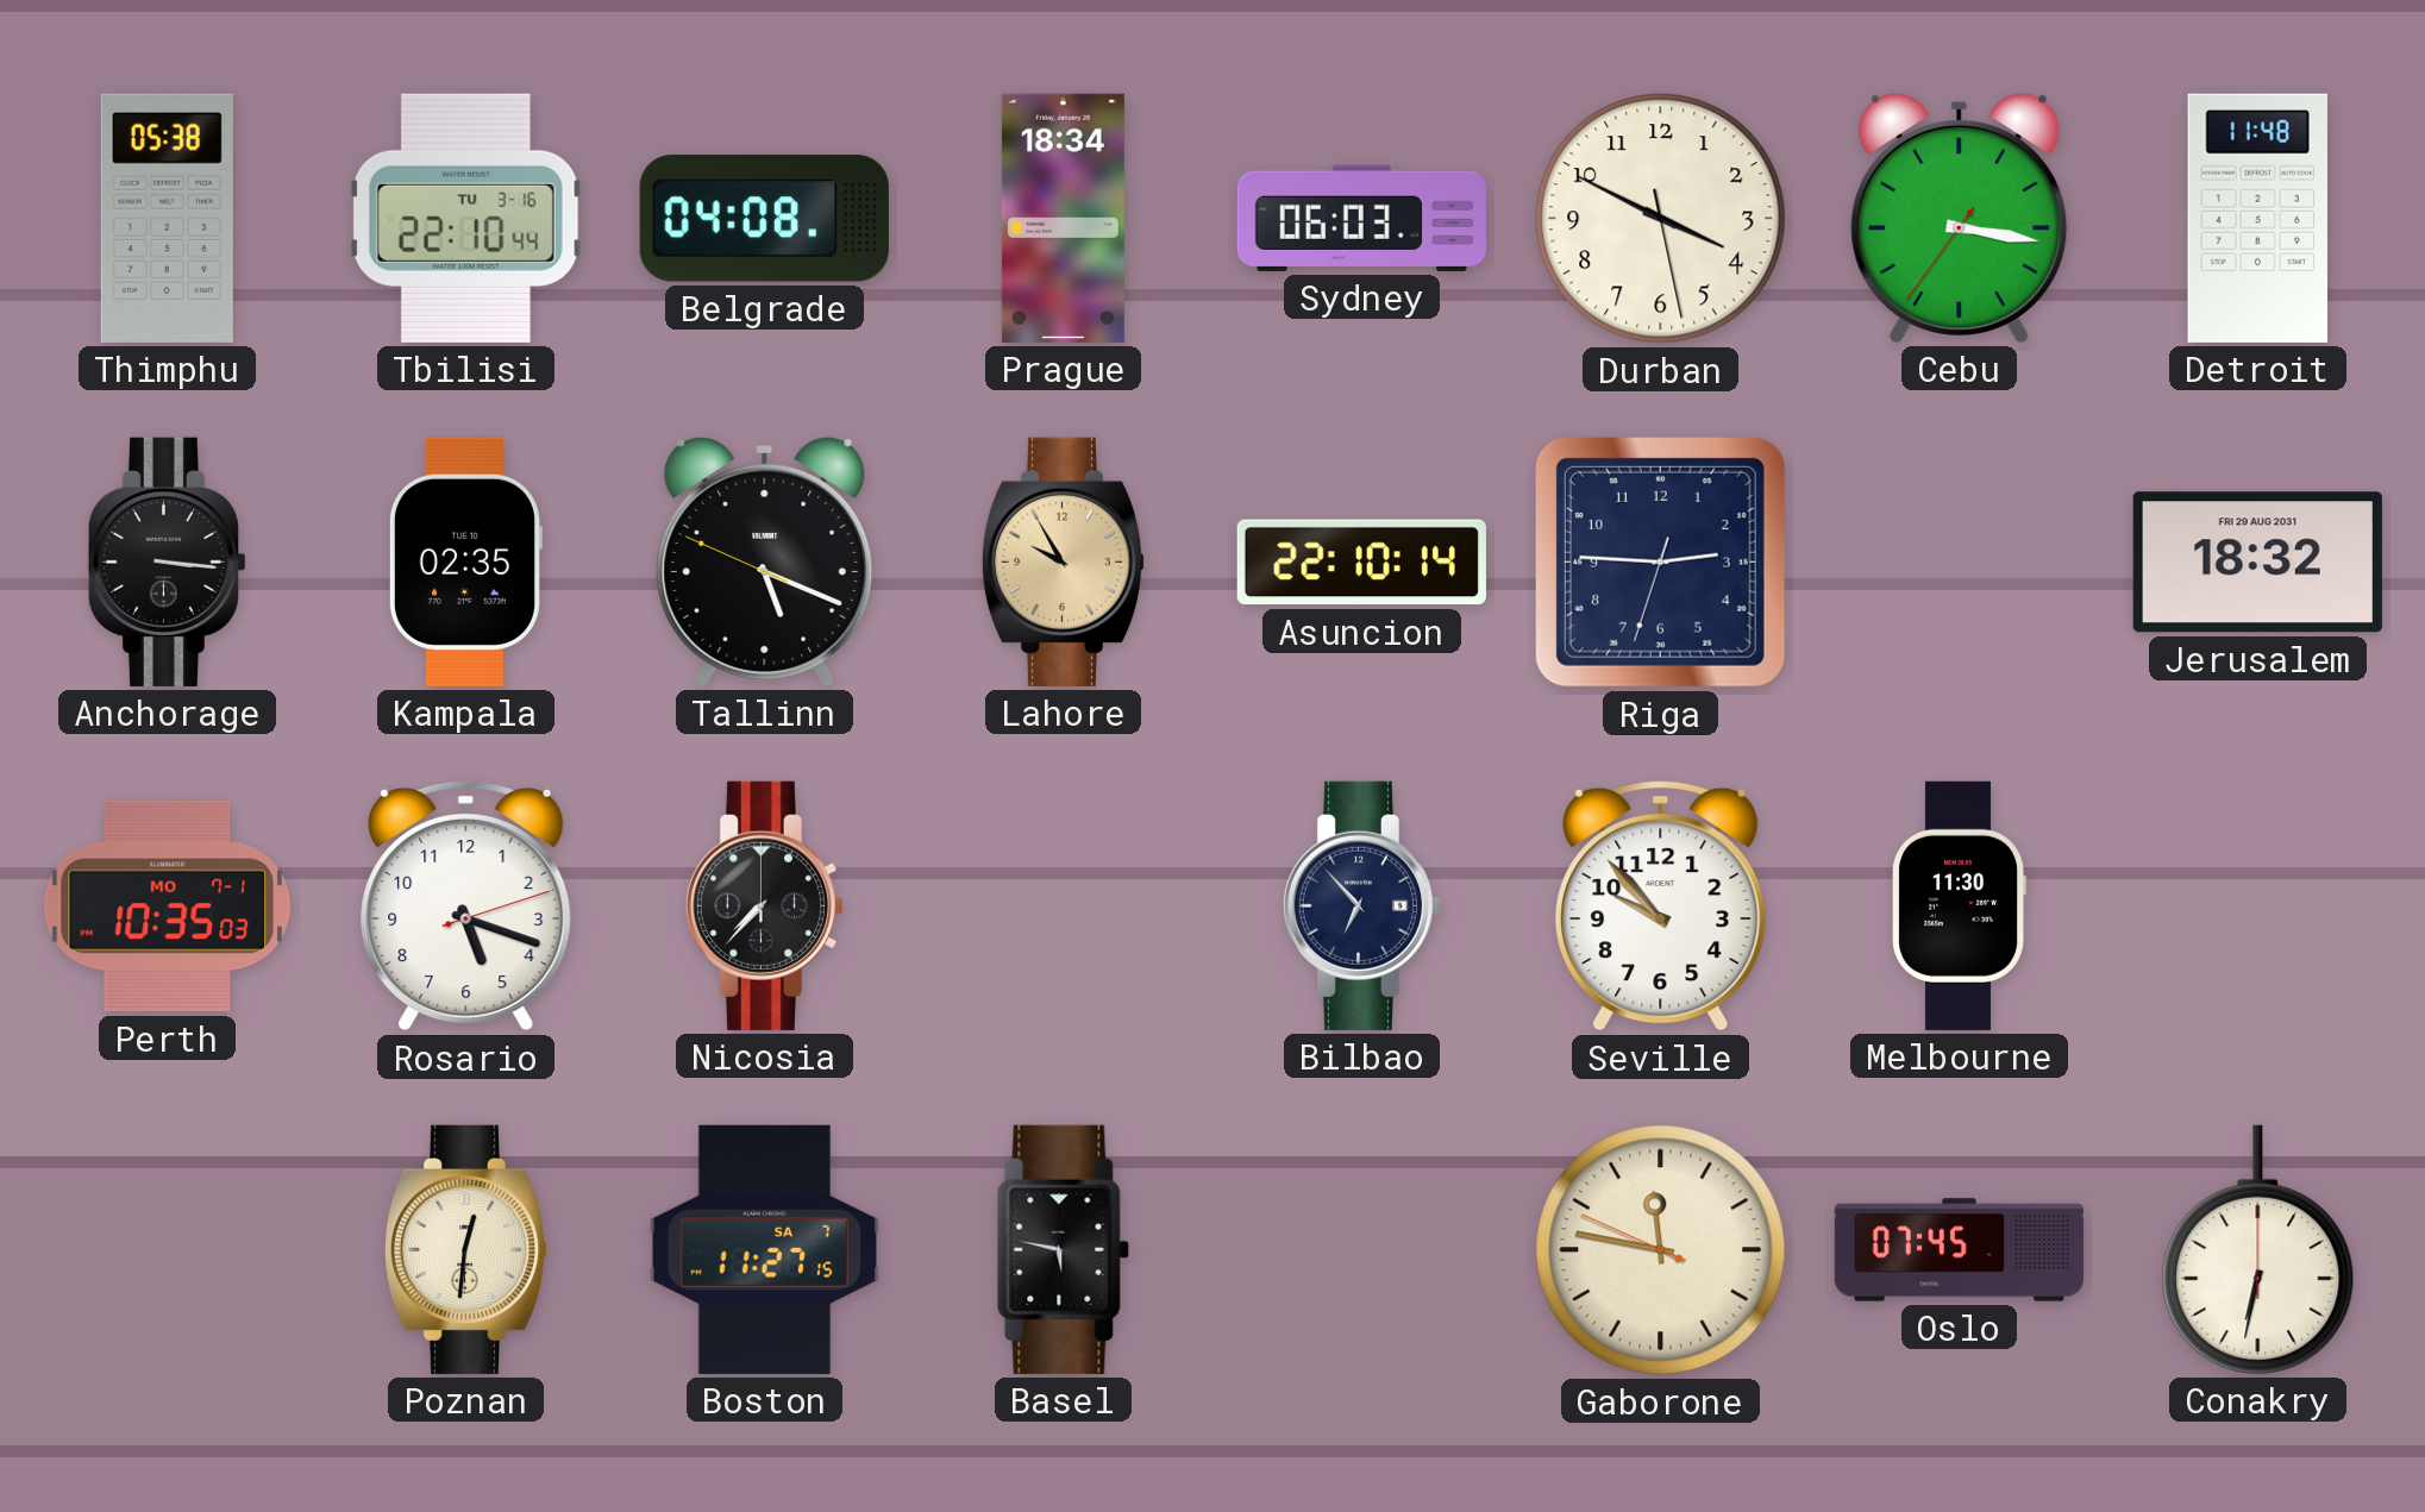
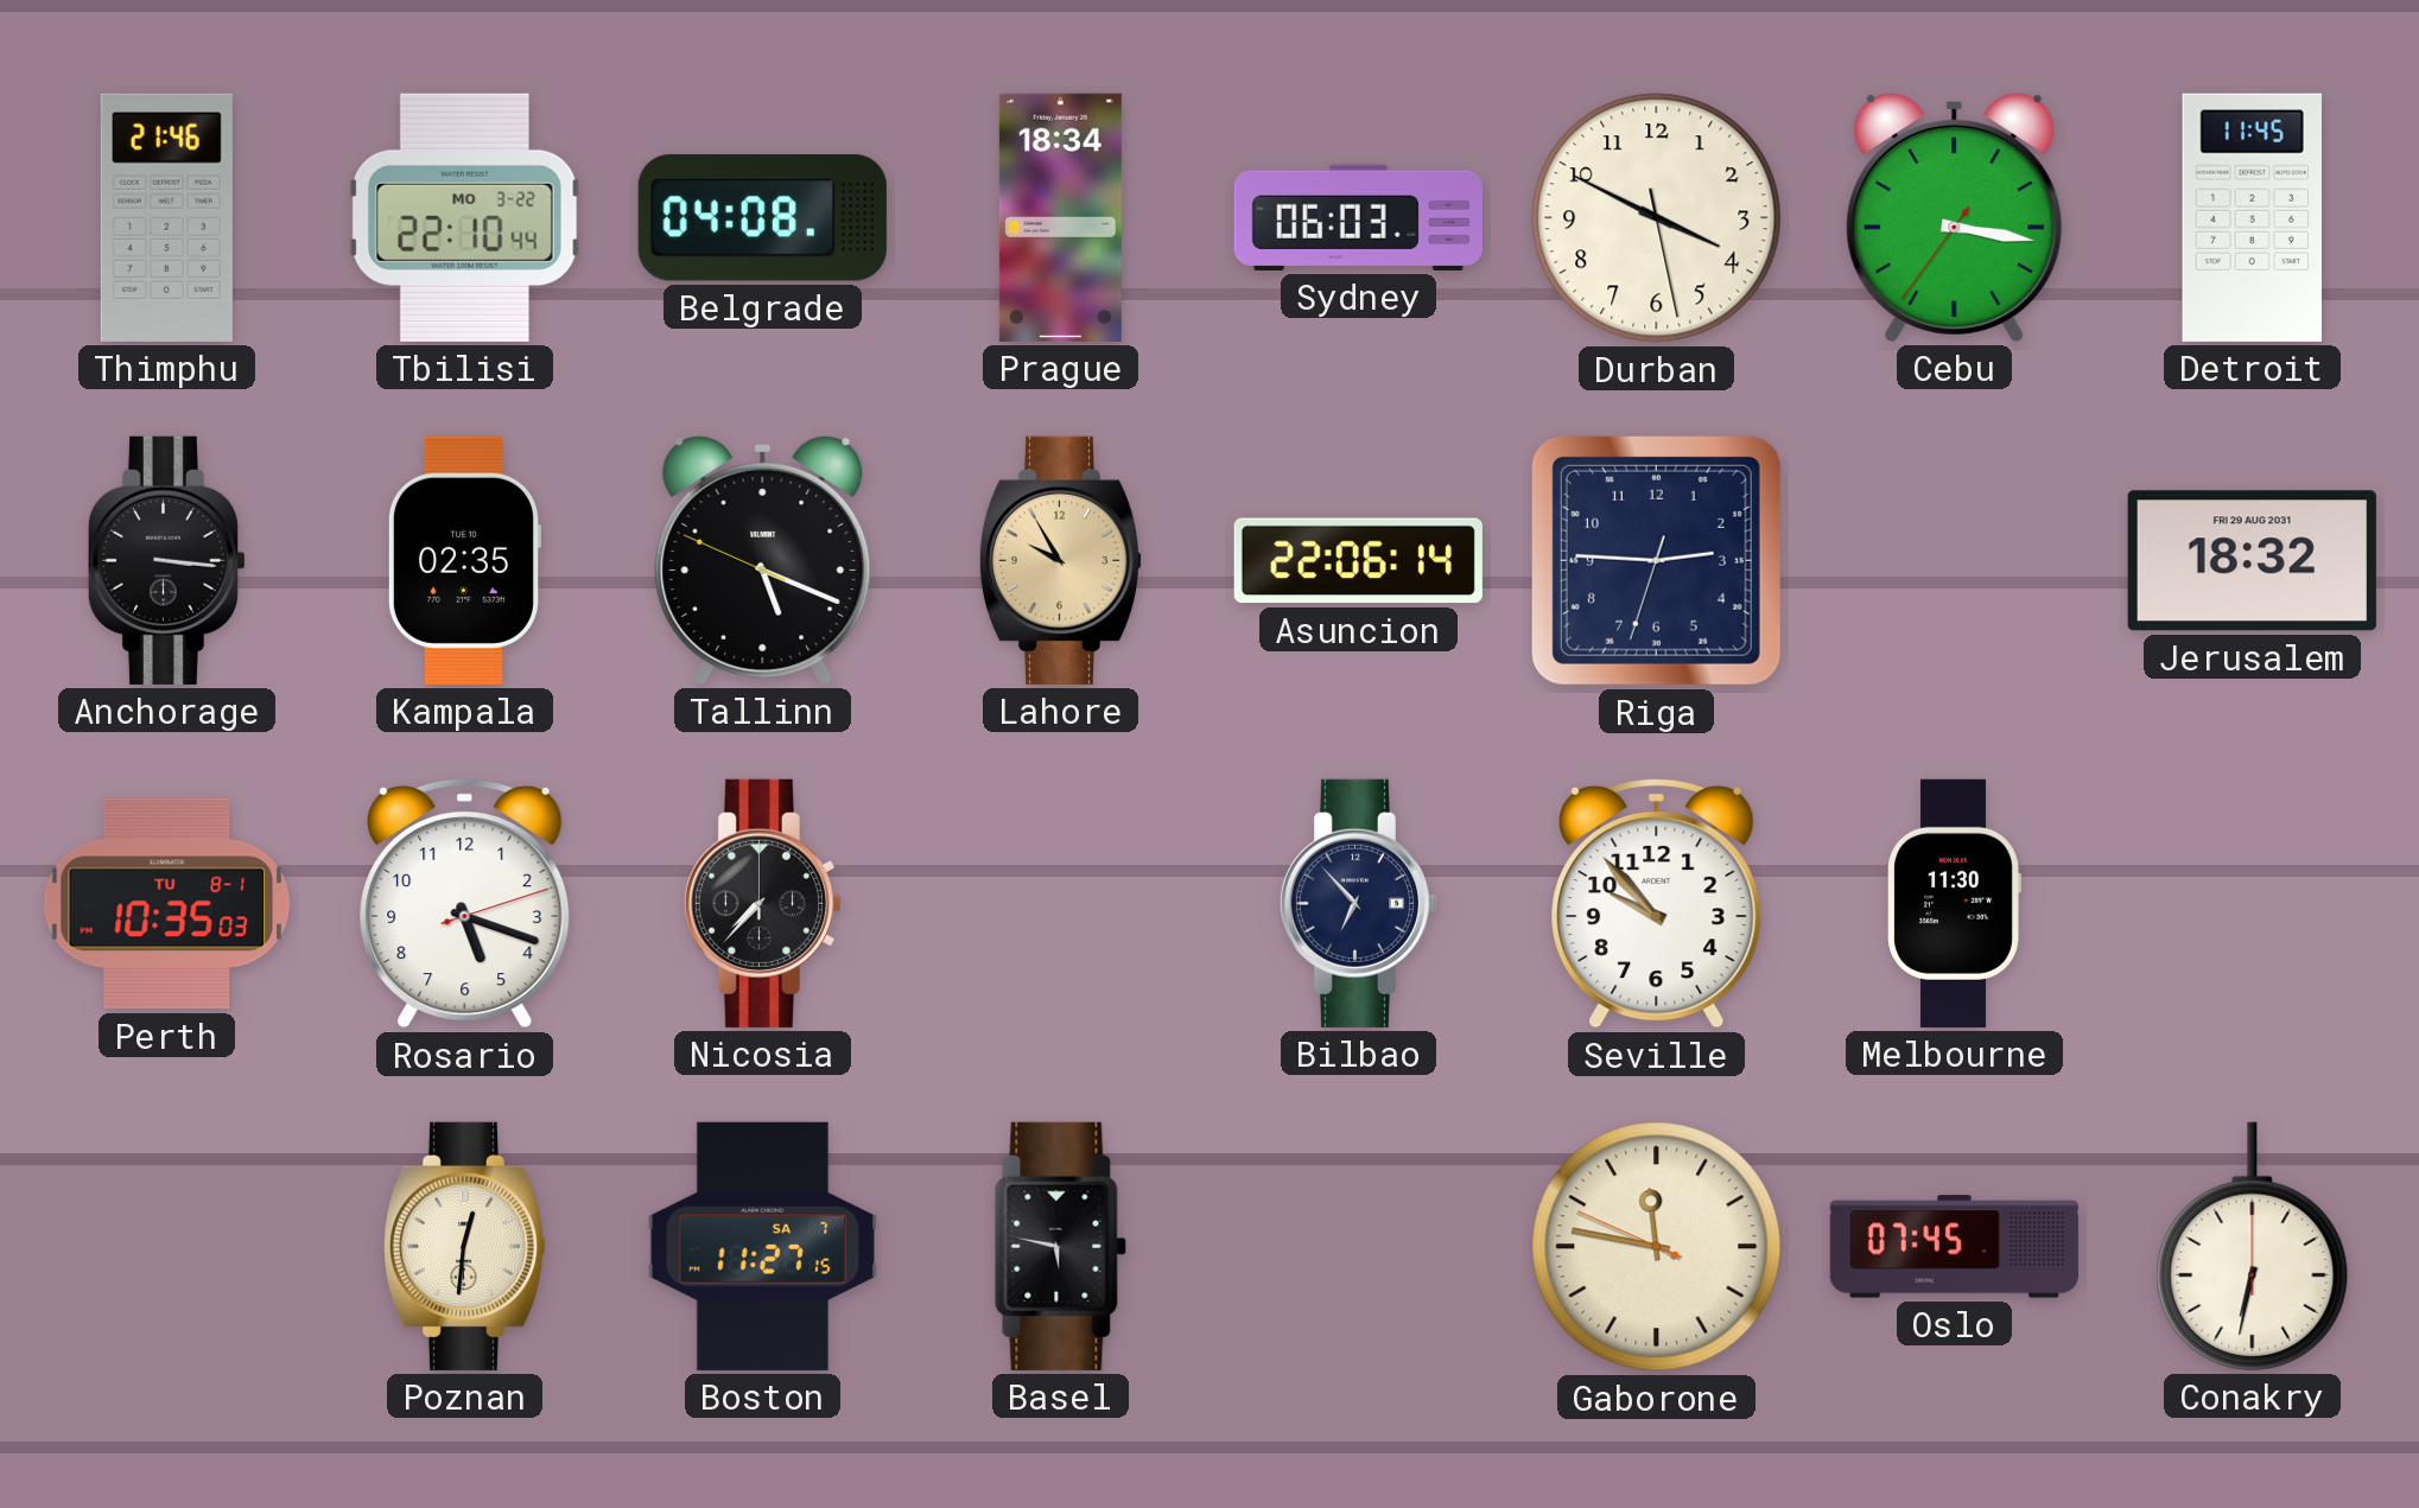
Thimphu: 05:38 -> 21:46 (166, 217)
Tbilisi date: TU 3-16 -> MO 3-22 (464, 217)
Detroit: 11:48 -> 11:45 (2252, 217)
Asuncion: 22:10 -> 22:06 (1358, 561)
Perth date: MO 7-1 -> TU 8-1 (167, 904)
